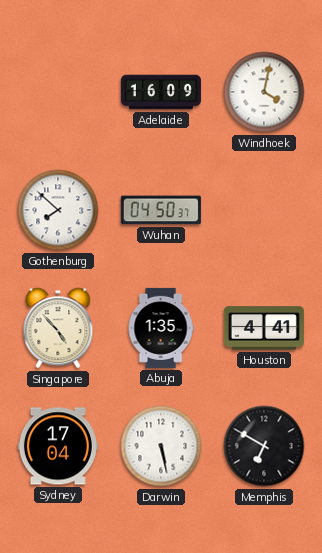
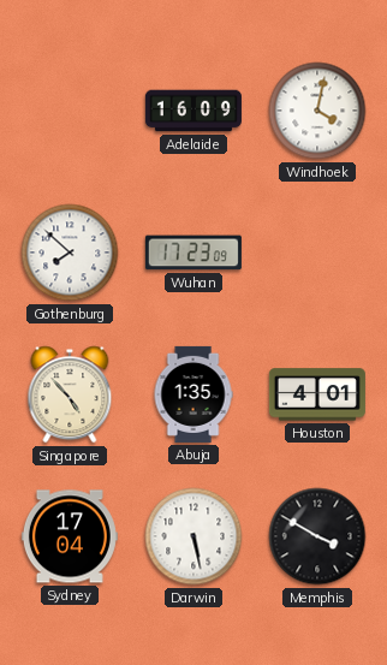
Wuhan: 04:50 -> 17:23 (194, 253)
Houston: 4:41 -> 4:01 (317, 394)
Memphis: 6:50 -> 3:50 (317, 536)
